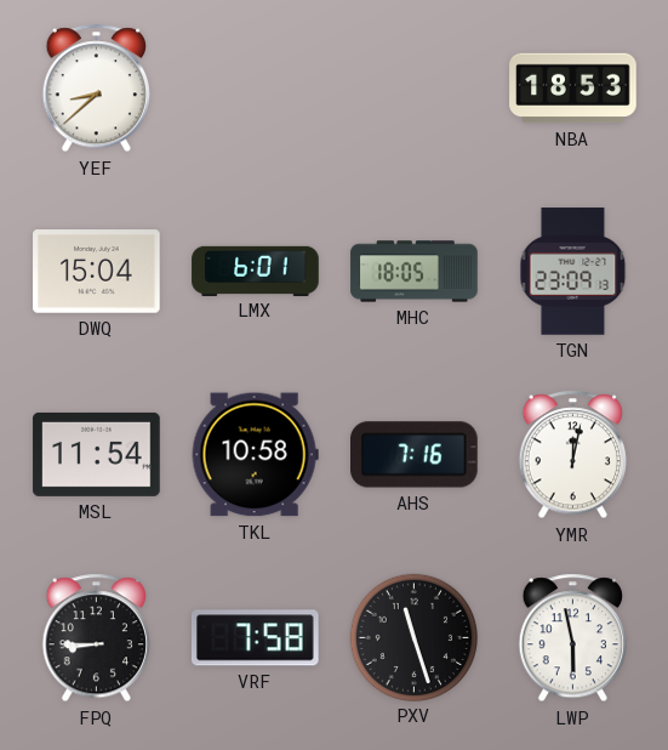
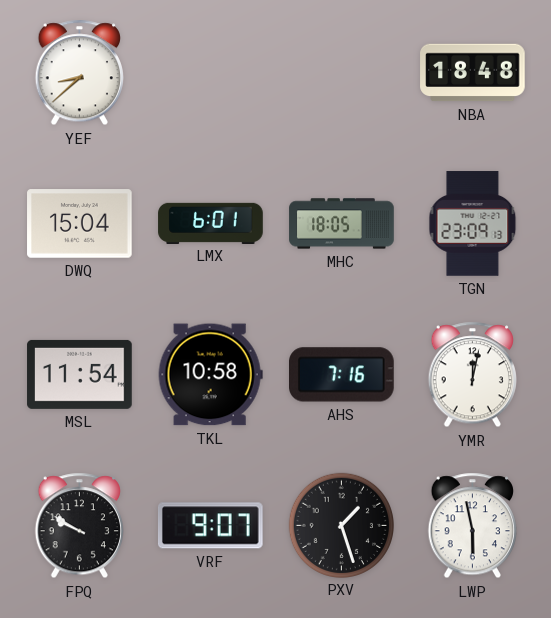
NBA: 18:53 -> 18:48 (473, 73)
FPQ: 8:45 -> 9:50 (79, 526)
VRF: 7:58 -> 9:07 (210, 526)
PXV: 11:27 -> 1:27 (341, 525)
